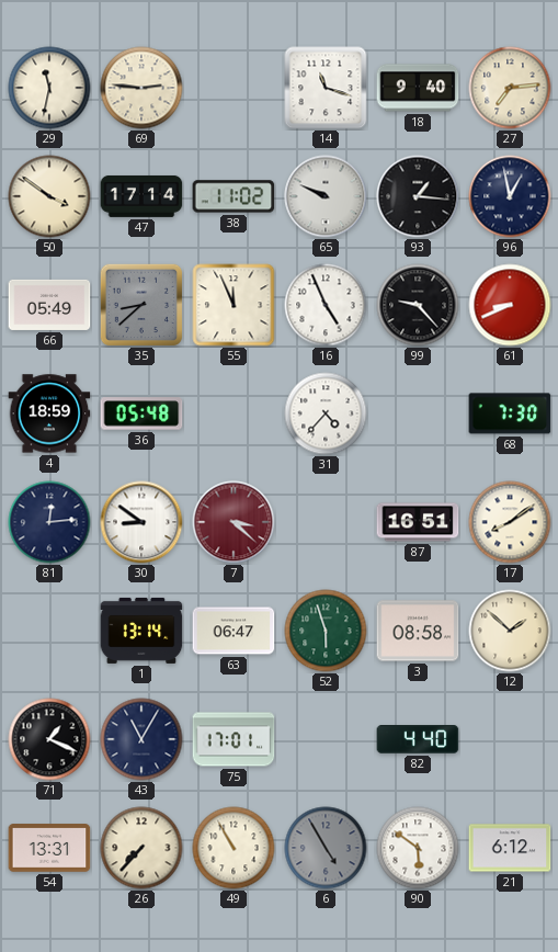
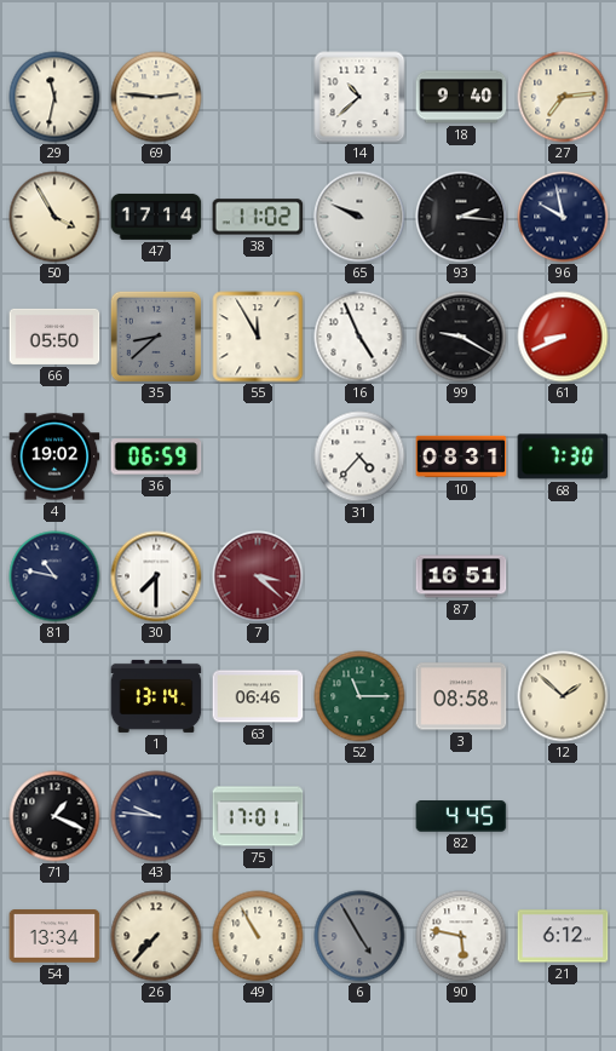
14: 11:18 -> 10:38 (359, 97)
50: 3:51 -> 3:55 (54, 217)
93: 1:16 -> 2:16 (461, 217)
96: 12:58 -> 9:58 (563, 217)
66: 05:49 -> 05:50 (54, 337)
55: 11:56 -> 11:55 (258, 337)
99: 9:23 -> 9:20 (461, 337)
4: 18:59 -> 19:02 (54, 456)
36: 05:48 -> 06:59 (156, 456)
10: none -> 08:31 (461, 456)
81: 12:14 -> 10:47 (54, 576)
30: 8:51 -> 7:30 (156, 576)
17: 8:09 -> none (510, 522)
63: 06:47 -> 06:46 (258, 696)
52: 5:57 -> 11:15 (359, 696)
43: 11:05 -> 9:46 (156, 816)
82: 4:40 -> 4:45 (461, 817)
54: 13:31 -> 13:34 (54, 936)
90: 5:51 -> 5:47 (461, 936)
